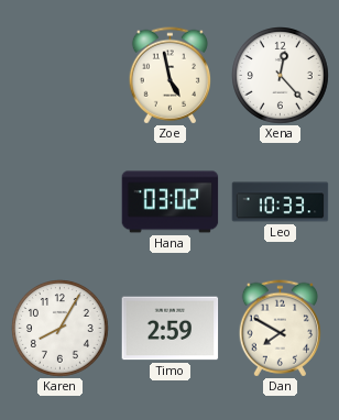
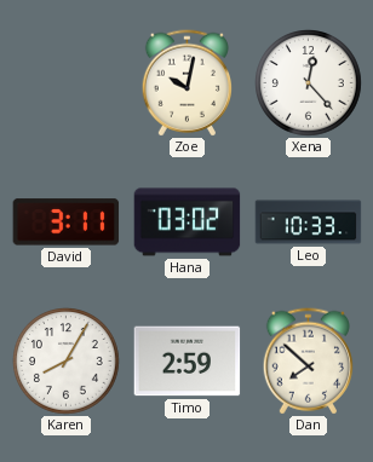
Zoe: 4:58 -> 10:02 (187, 83)
David: none -> 3:11 (67, 223)
Dan: 7:50 -> 7:52 (308, 362)
